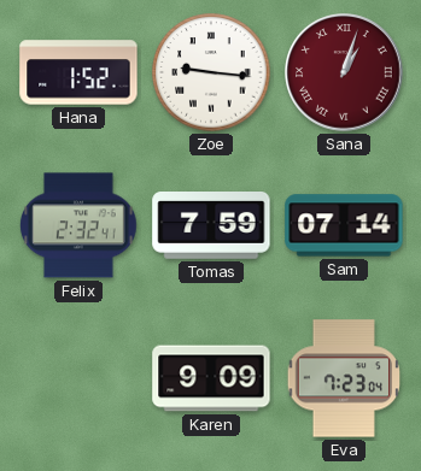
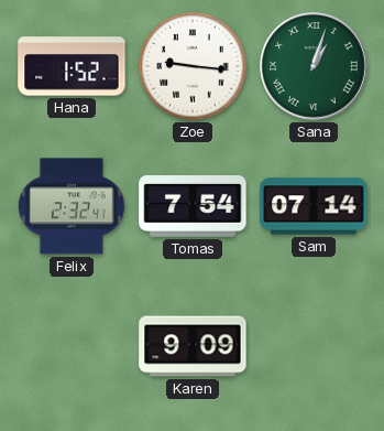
Sana dial: burgundy -> green (314, 66)
Tomas: 7:59 -> 7:54 (193, 207)
Eva: 7:23 -> none (344, 378)
